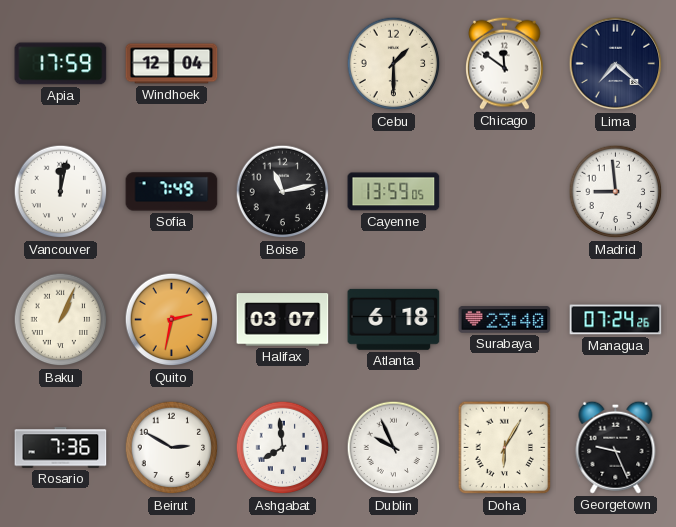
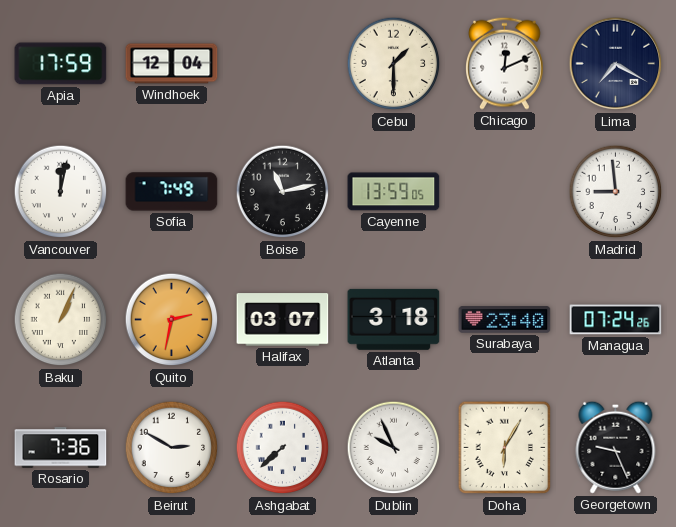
Chicago: 11:51 -> 12:11 (505, 63)
Lima: 7:22 -> 7:20 (616, 64)
Atlanta: 6:18 -> 3:18 (394, 319)
Ashgabat: 7:59 -> 7:38 (283, 448)
